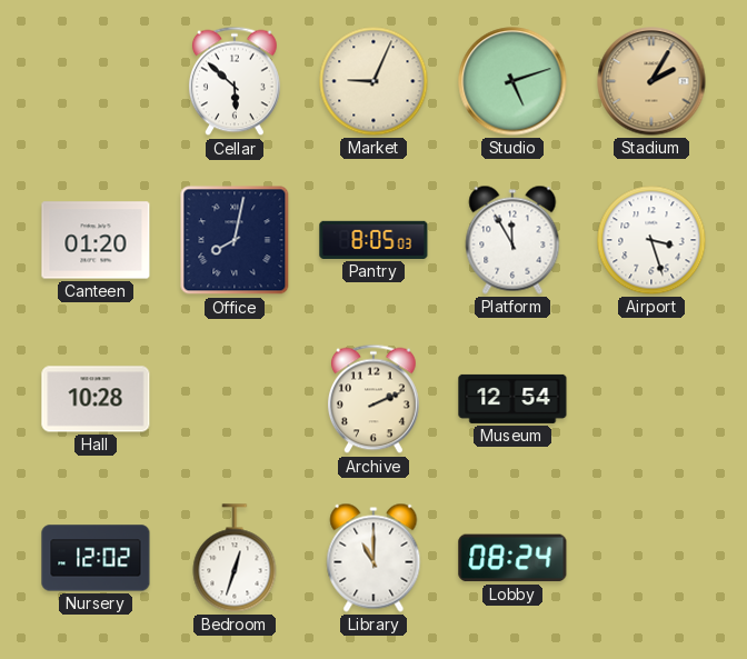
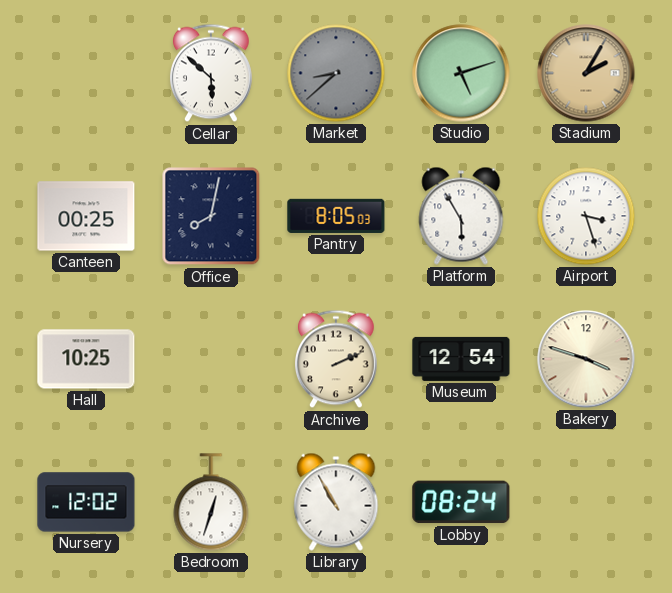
Market: 9:04 -> 8:38 (336, 73)
Market dial: cream -> grey (336, 73)
Canteen: 01:20 -> 00:25 (86, 216)
Platform: 11:55 -> 5:55 (461, 216)
Hall: 10:28 -> 10:25 (86, 359)
Bakery: none -> 3:48 (586, 359)
Library: 11:00 -> 10:55 (336, 502)
